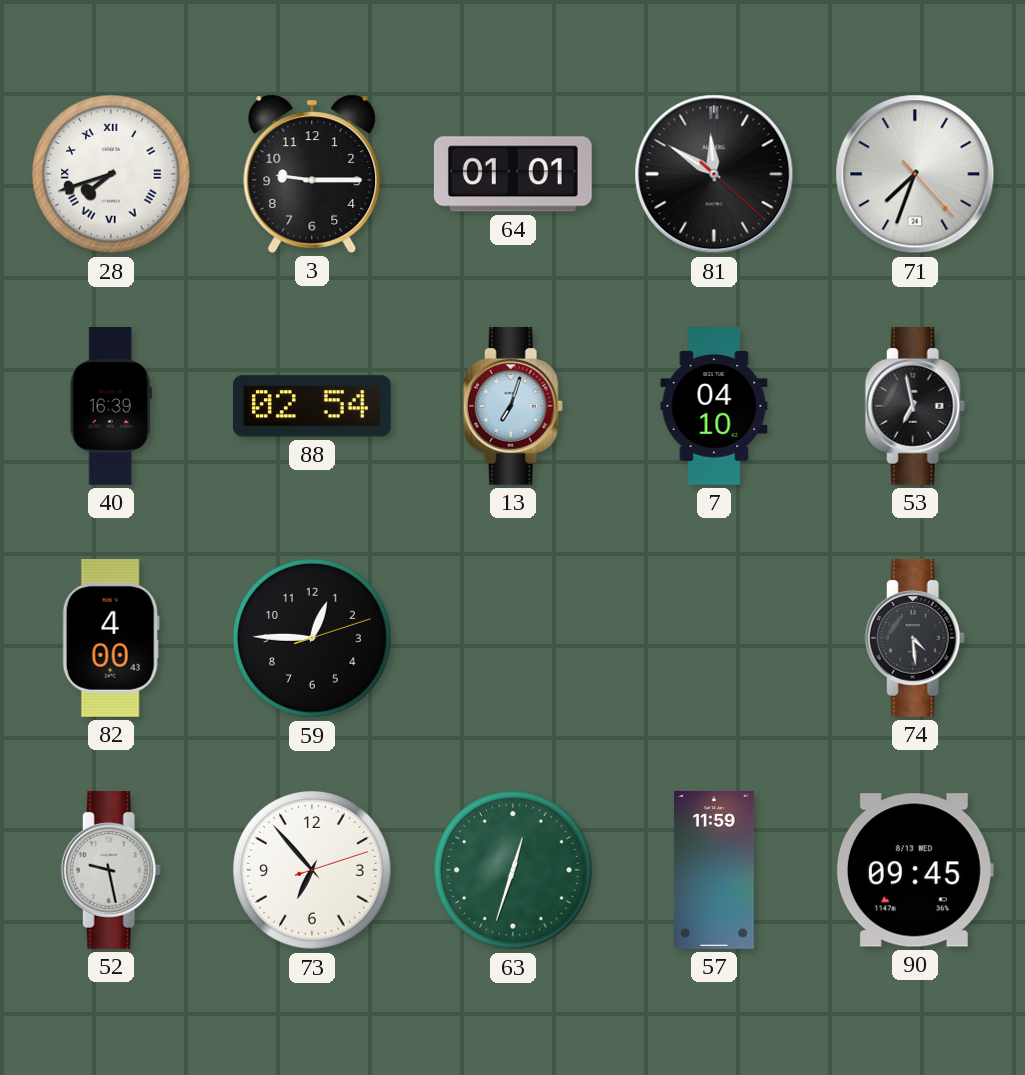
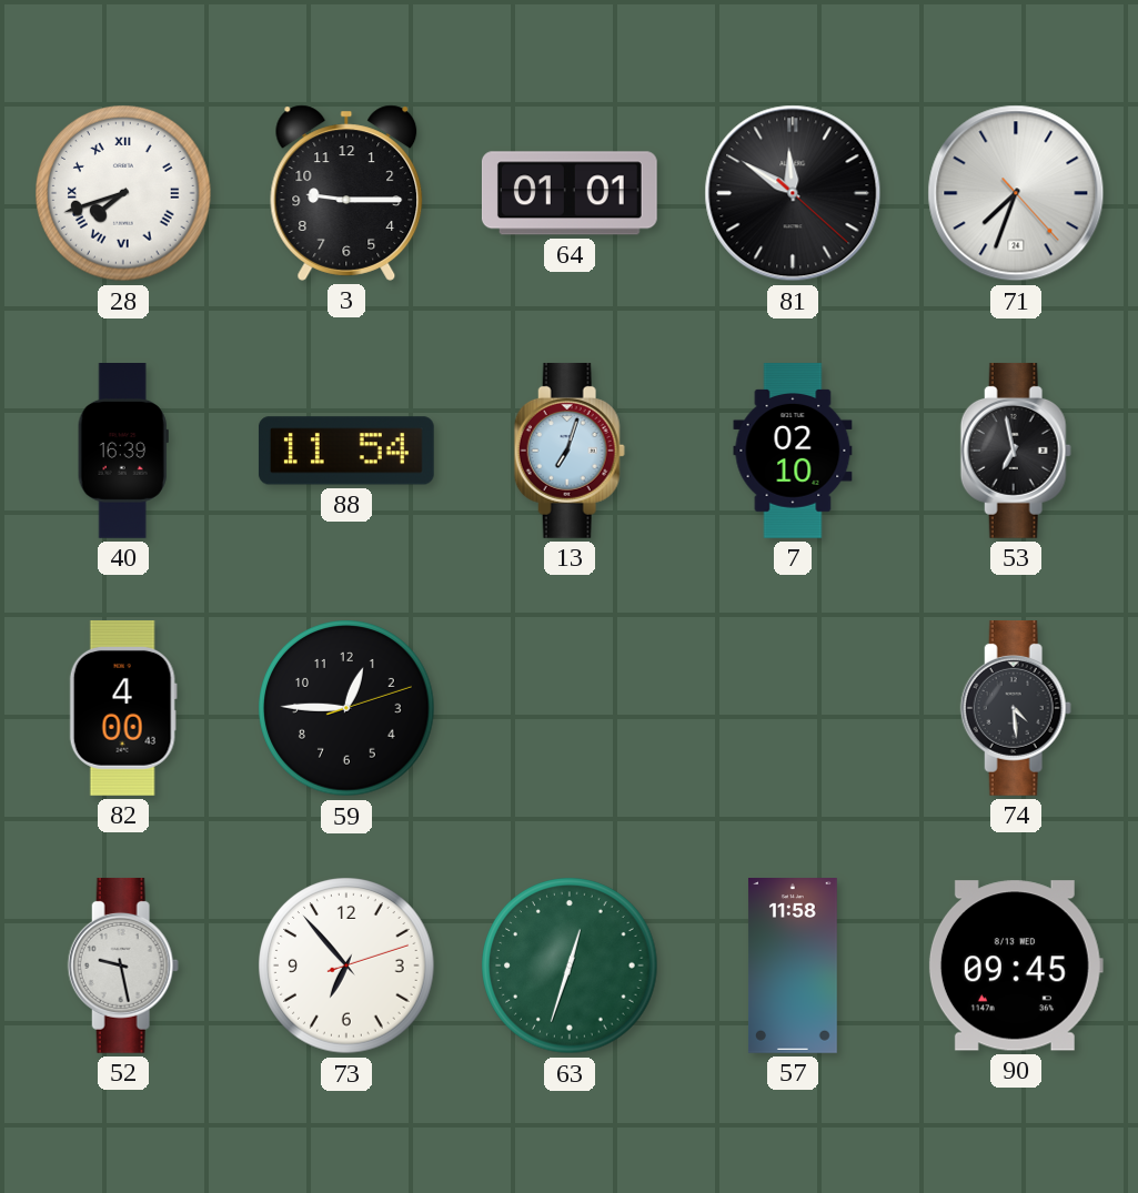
88: 02:54 -> 11:54 (346, 451)
7: 04:10 -> 02:10 (793, 452)
57: 11:59 -> 11:58 (793, 967)
